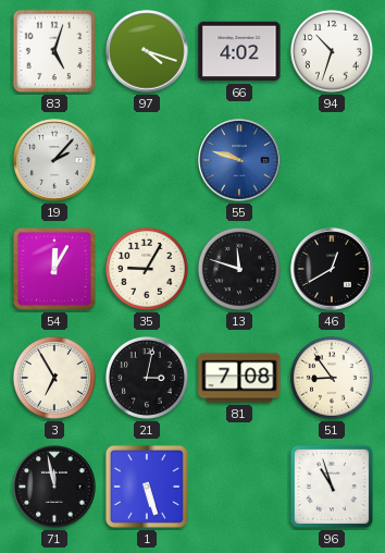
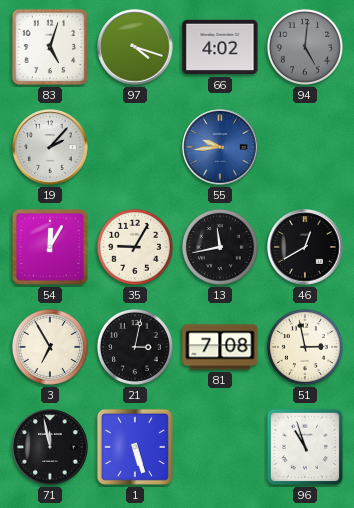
94: 10:33 -> 5:01 (305, 47)
94 dial: white -> grey (305, 47)
55: 9:48 -> 9:44 (220, 147)
13: 11:48 -> 11:43 (220, 247)
51: 8:54 -> 2:58 (305, 347)
